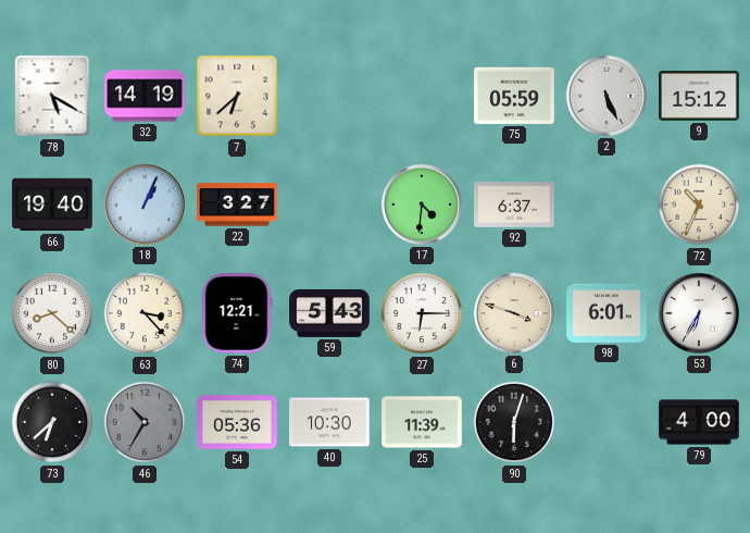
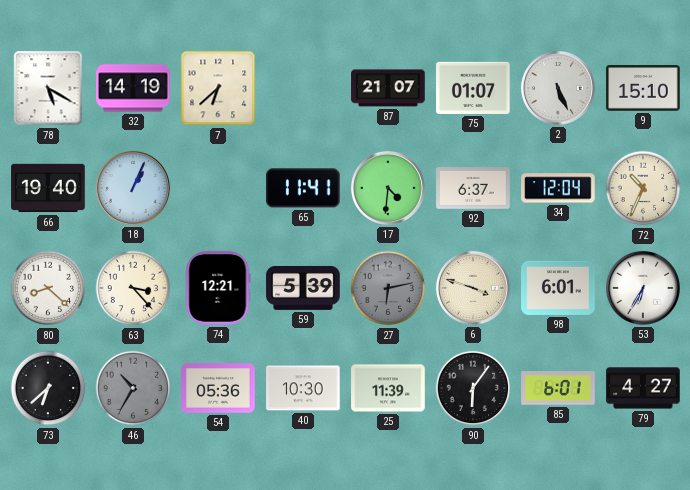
87: none -> 21:07 (388, 88)
75: 05:59 -> 01:07 (473, 88)
9: 15:12 -> 15:10 (643, 88)
22: 3:27 -> none (237, 204)
65: none -> 11:41 (304, 188)
34: none -> 12:04 (558, 188)
59: 5:43 -> 5:39 (303, 288)
27: 6:15 -> 6:13 (388, 288)
27 dial: white -> grey (388, 288)
90: 6:03 -> 6:06 (473, 388)
85: none -> 6:01 (558, 388)
79: 4:00 -> 4:27 (643, 388)
